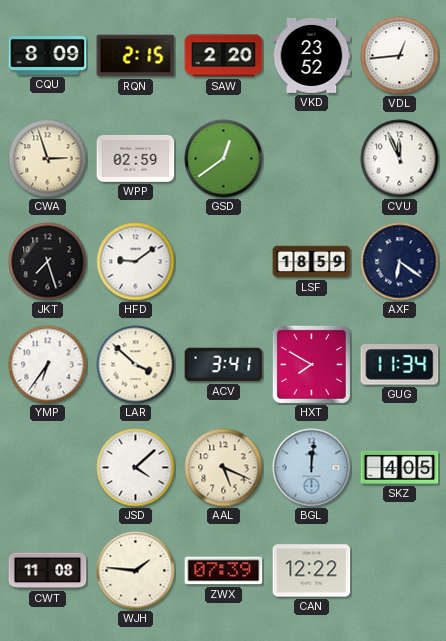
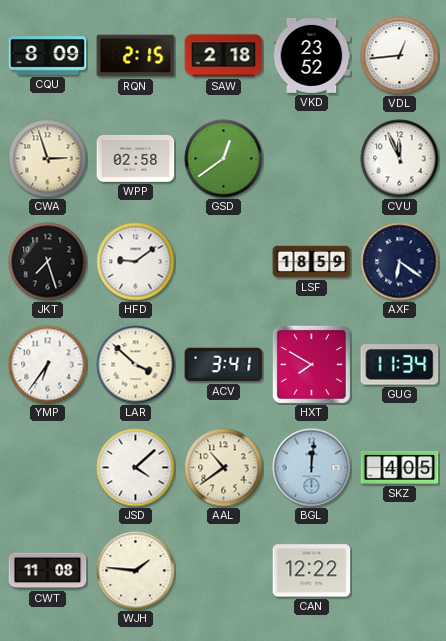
SAW: 2:20 -> 2:18 (224, 56)
WPP: 02:59 -> 02:58 (136, 158)
AAL: 5:19 -> 10:39 (224, 468)
ZWX: 07:39 -> none (224, 571)
